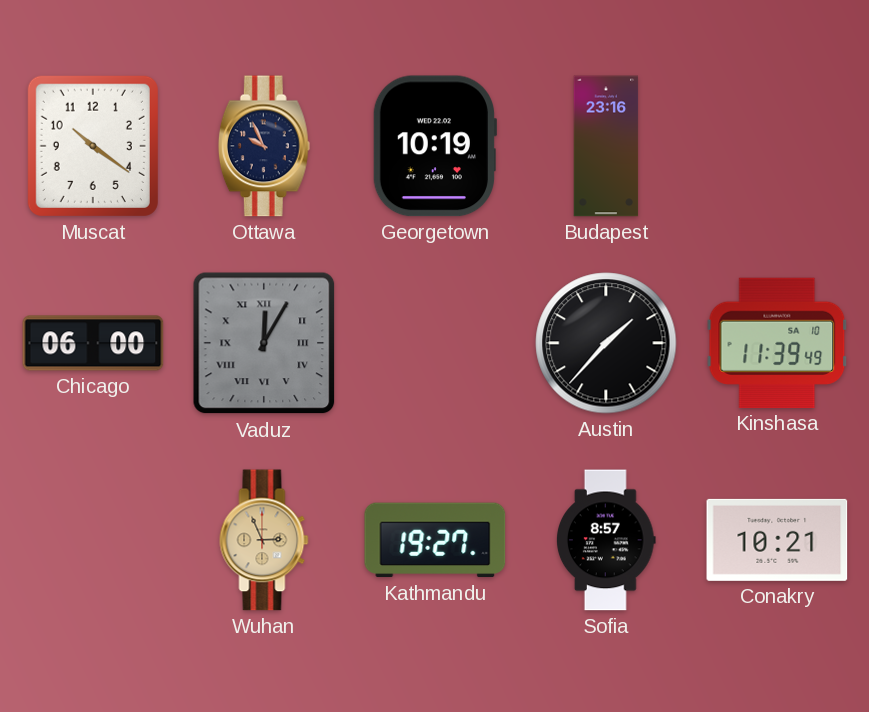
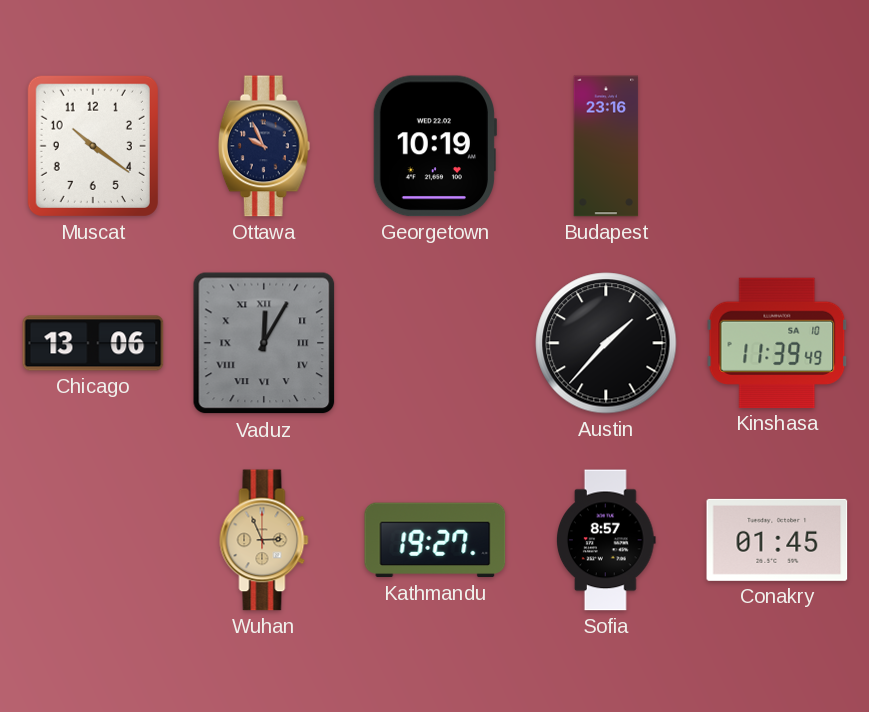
Chicago: 06:00 -> 13:06 (93, 343)
Conakry: 10:21 -> 01:45 (777, 540)
